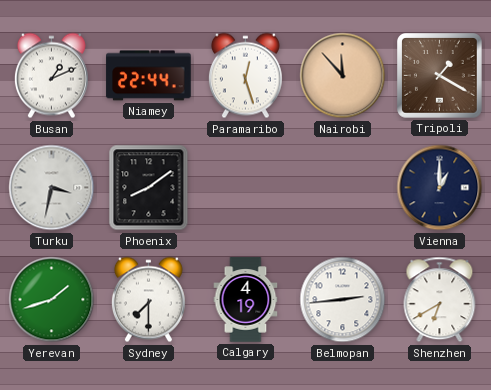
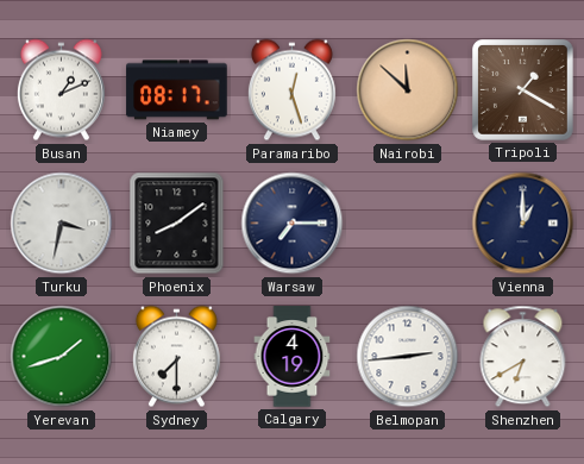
Niamey: 22:44 -> 08:17 (177, 90)
Nairobi: 11:53 -> 11:52 (408, 90)
Warsaw: none -> 7:15 (293, 224)
